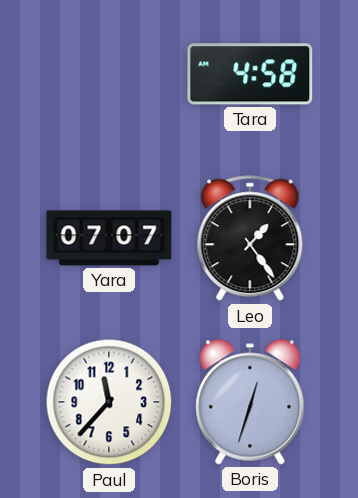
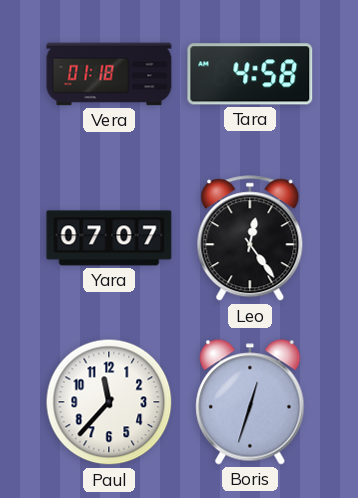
Vera: none -> 01:18 (109, 74)
Leo: 1:24 -> 12:24 (250, 239)
